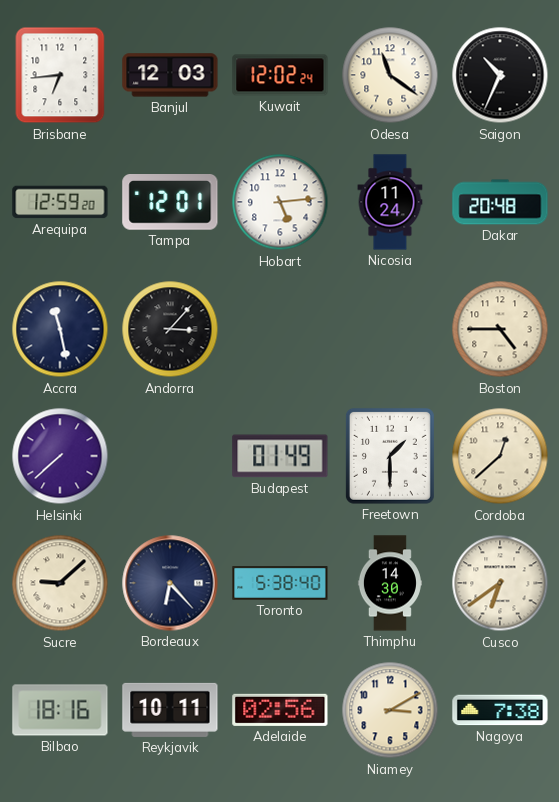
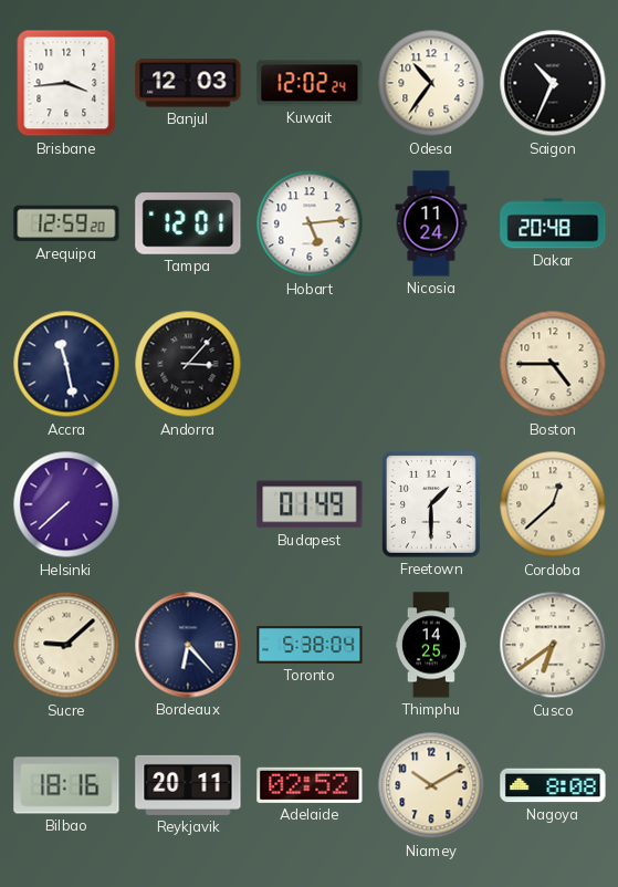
Brisbane: 6:44 -> 3:44 (66, 83)
Odesa: 11:21 -> 10:36 (431, 83)
Toronto: 5:38:40 -> 5:38:04 (310, 646)
Thimphu: 14:30 -> 14:25 (431, 645)
Reykjavik: 10:11 -> 20:11 (188, 785)
Adelaide: 02:56 -> 02:52 (310, 785)
Niamey: 3:10 -> 10:10 (431, 785)
Nagoya: 7:38 -> 8:08 (553, 785)
